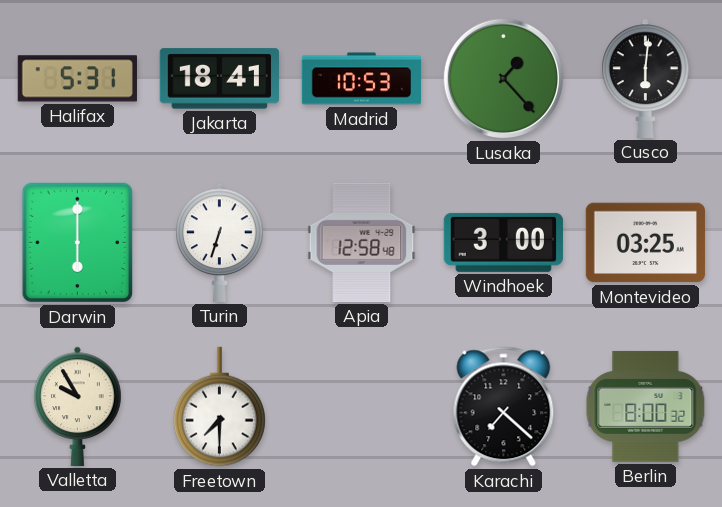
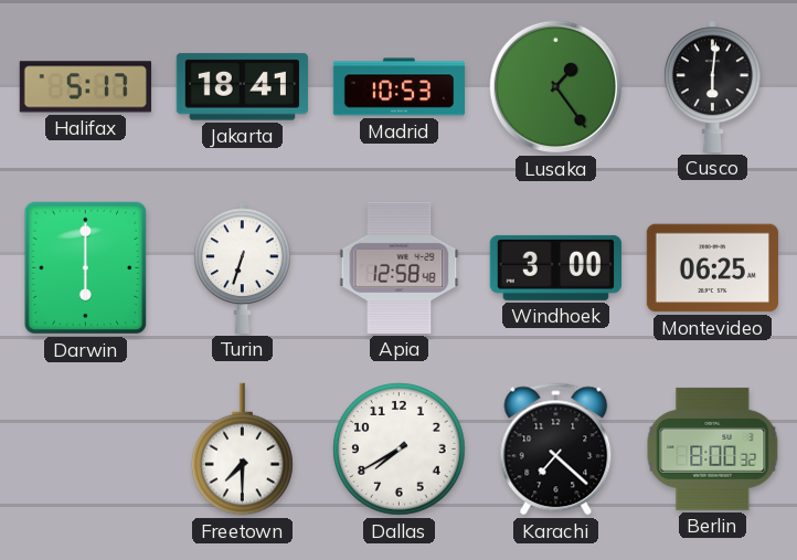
Halifax: 5:31 -> 5:17 (85, 87)
Lusaka: 1:23 -> 1:24 (556, 87)
Montevideo: 03:25 -> 06:25 (712, 268)
Valletta: 9:55 -> none (78, 406)
Dallas: none -> 7:40 (400, 450)
